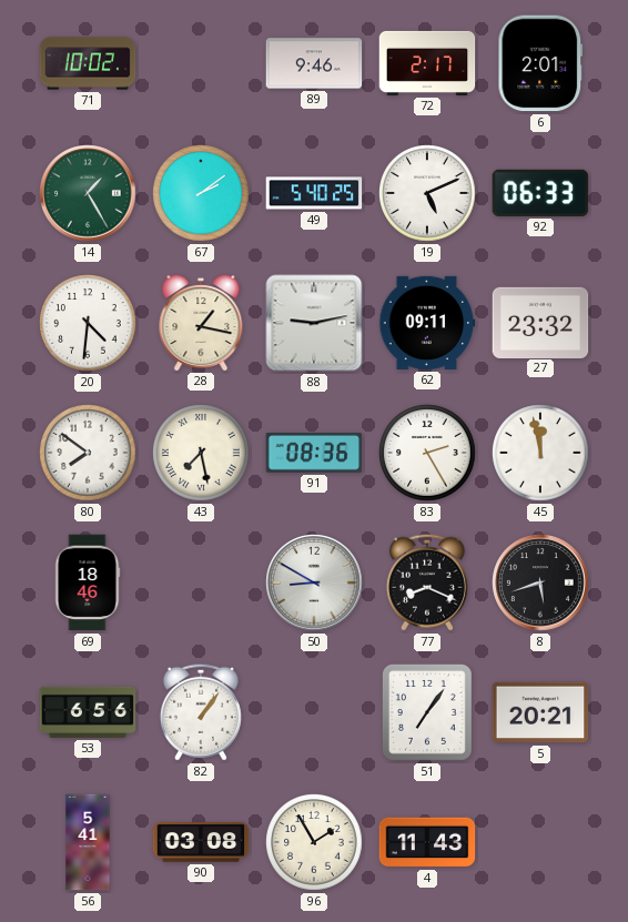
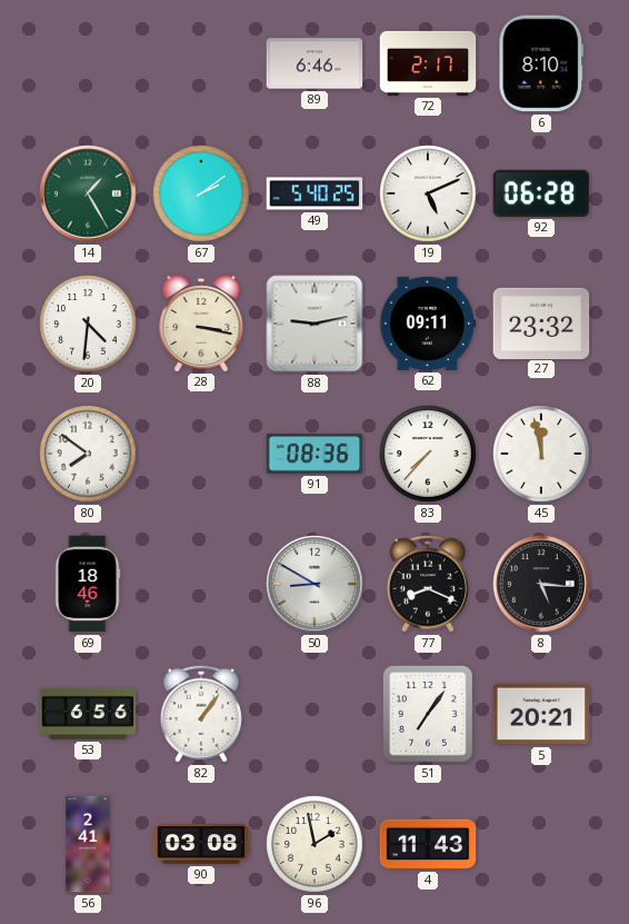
71: 10:02 -> none (88, 63)
89: 9:46 -> 6:46 (314, 63)
6: 2:01 -> 8:10 (541, 63)
92: 06:33 -> 06:28 (541, 193)
28: 1:17 -> 3:17 (201, 322)
43: 7:28 -> none (201, 453)
83: 2:25 -> 7:37 (428, 454)
8: 5:42 -> 5:16 (541, 584)
56: 5:41 -> 2:41 (88, 844)
96: 1:55 -> 1:58 (314, 844)
